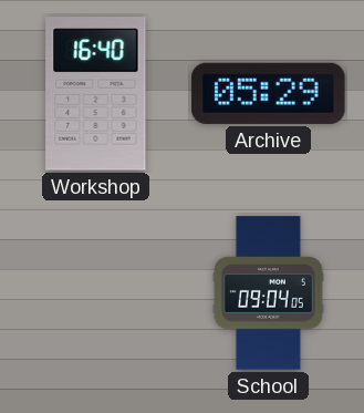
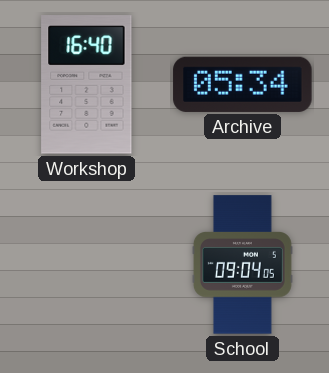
Archive: 05:29 -> 05:34 (243, 84)
